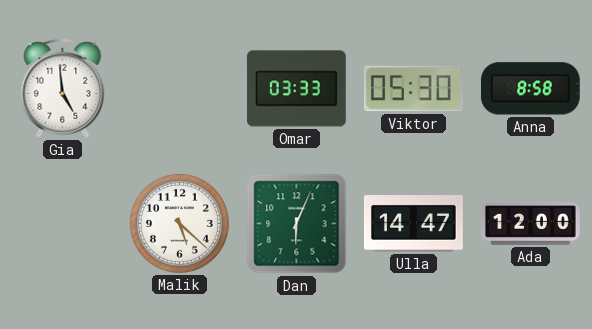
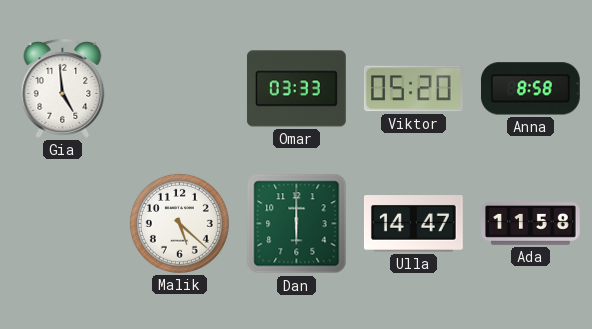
Viktor: 05:30 -> 05:20 (413, 89)
Dan: 6:04 -> 6:00 (297, 224)
Ada: 12:00 -> 11:58 (531, 224)
